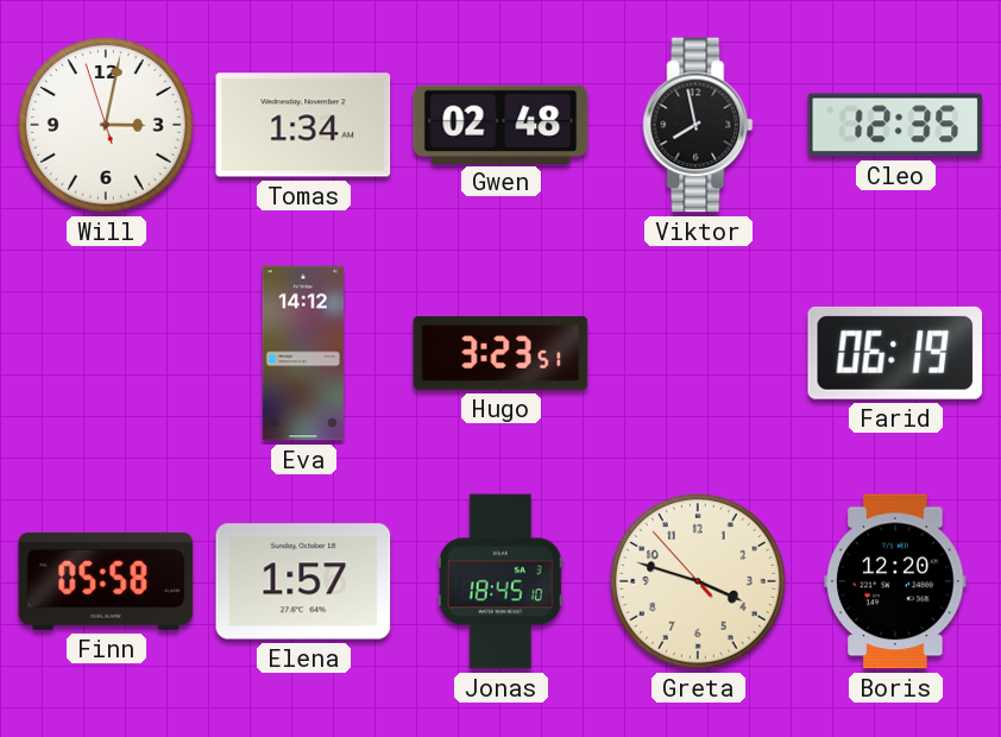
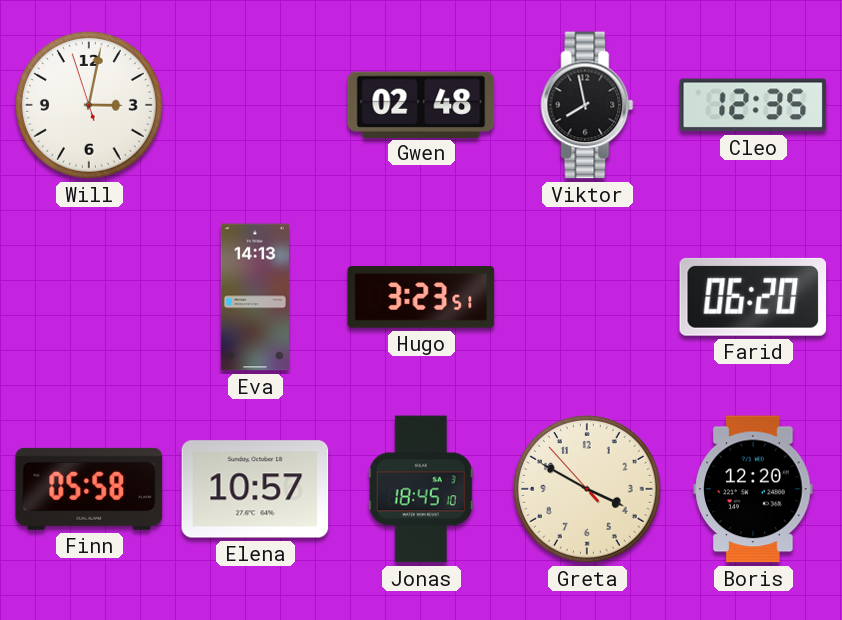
Tomas: 1:34 -> none (303, 125)
Eva: 14:12 -> 14:13 (255, 297)
Farid: 06:19 -> 06:20 (753, 297)
Elena: 1:57 -> 10:57 (255, 489)
Greta: 3:47 -> 3:49 (588, 490)
